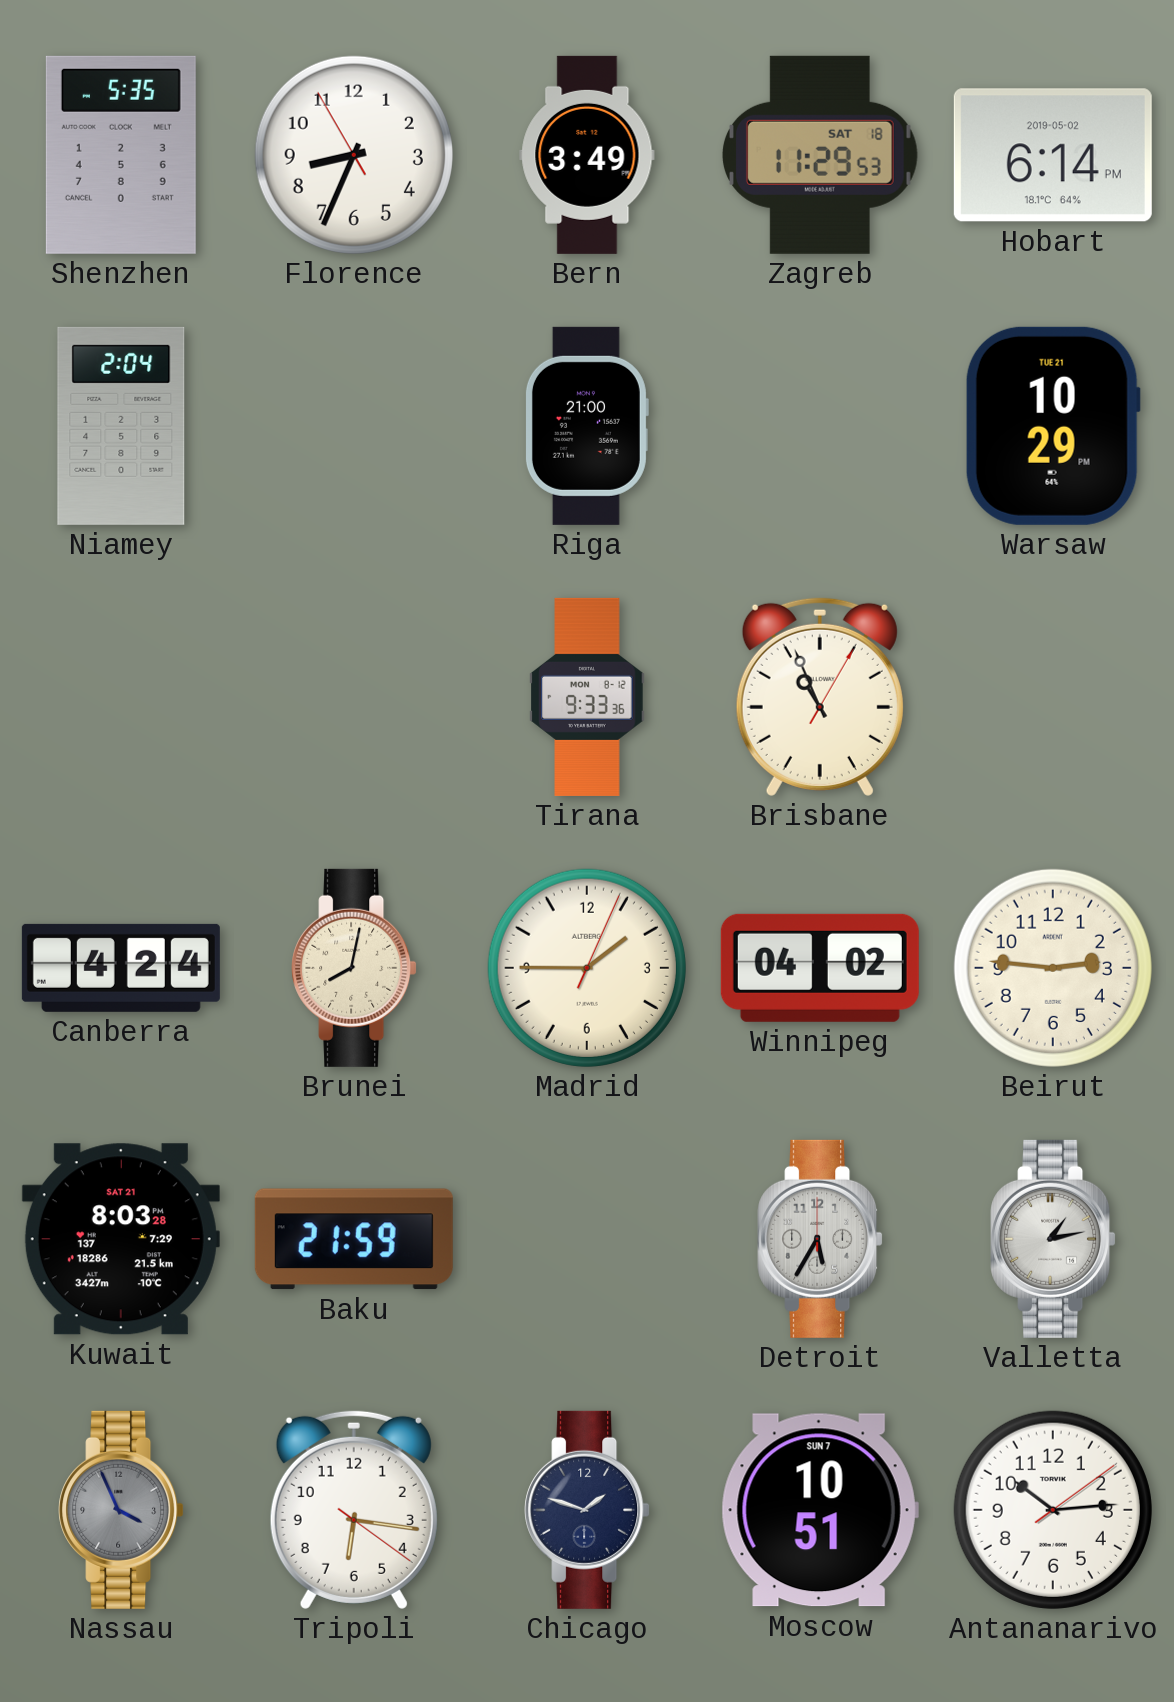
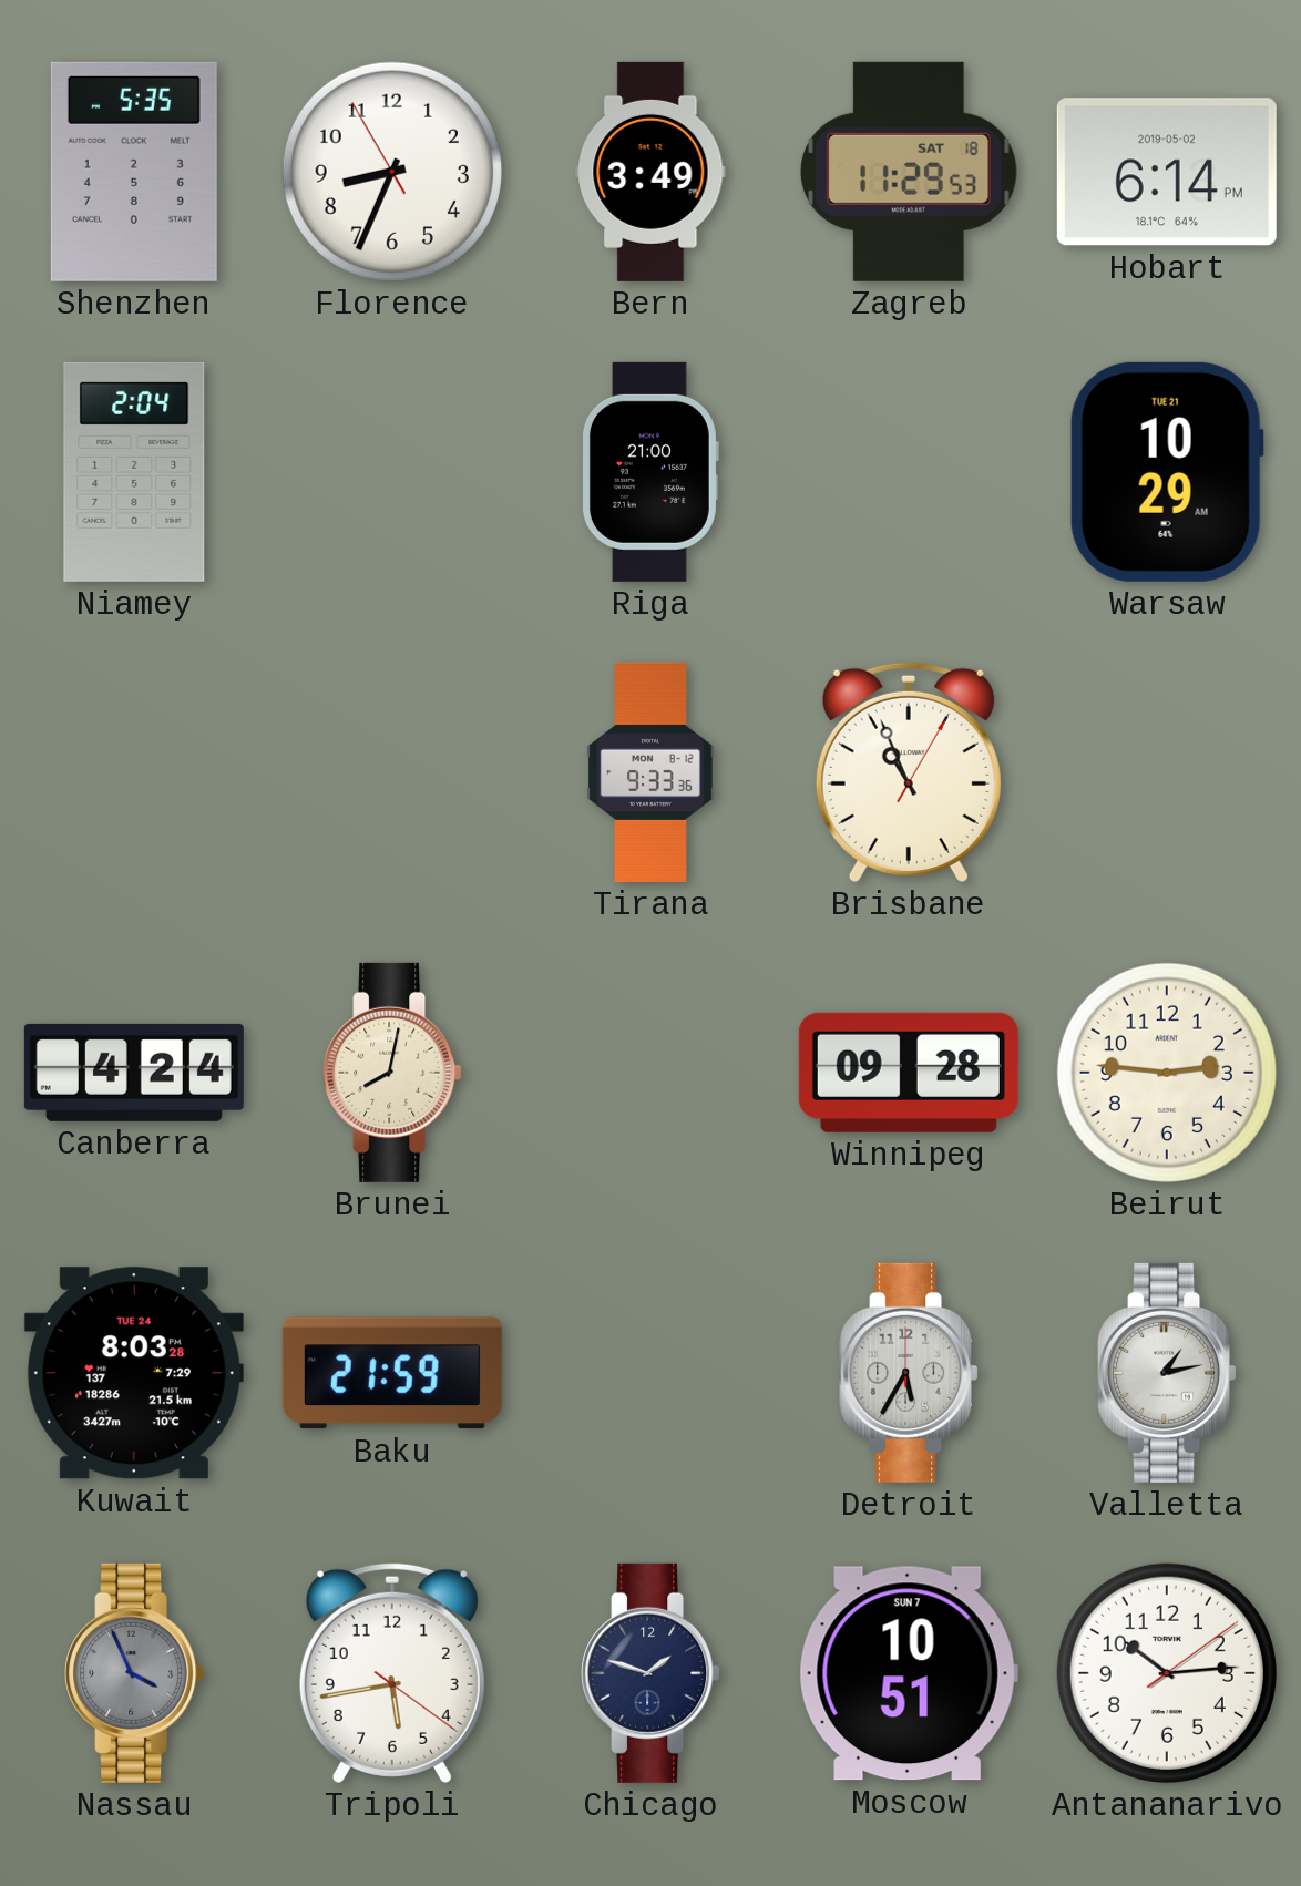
Warsaw: 10:29 PM -> 10:29 AM (1167, 472)
Madrid: 1:45 -> none (587, 968)
Winnipeg: 04:02 -> 09:28 (909, 1073)
Kuwait date: SAT 21 -> TUE 24 (134, 1373)
Tripoli: 6:16 -> 5:43 (392, 1672)
